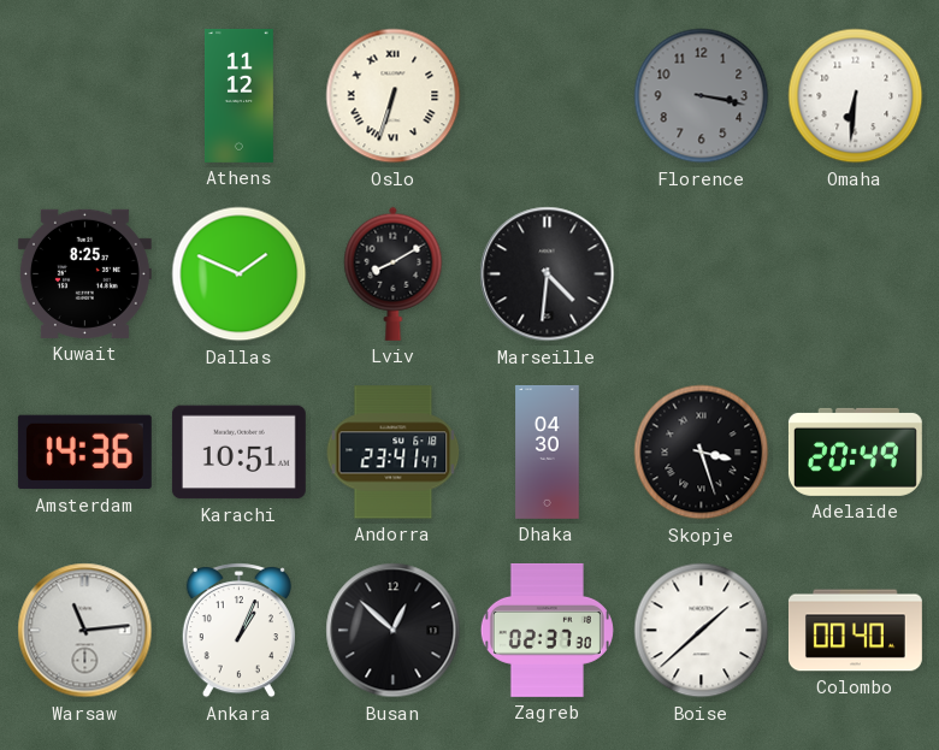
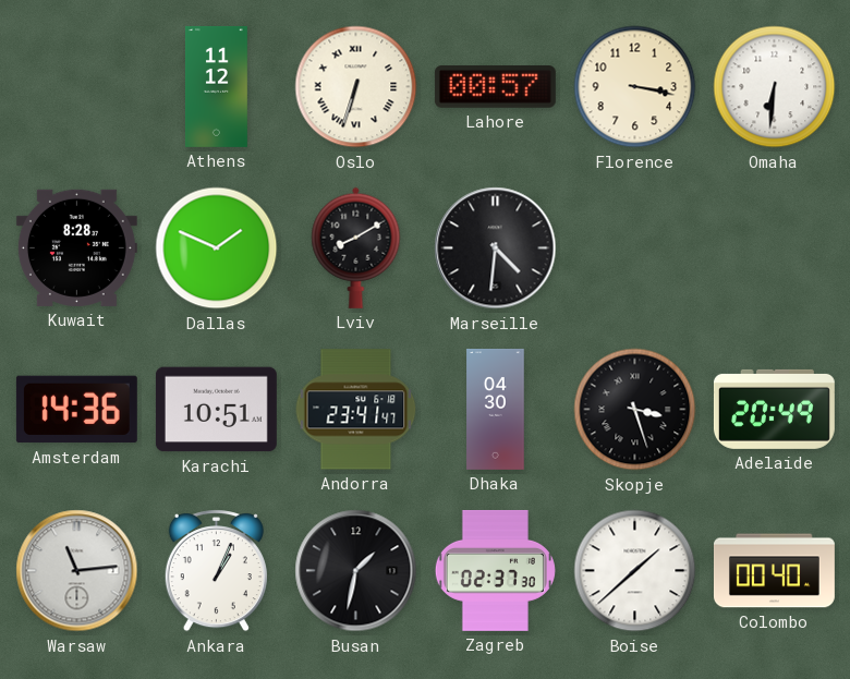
Lahore: none -> 00:57 (495, 87)
Florence dial: grey -> cream (635, 87)
Kuwait: 8:25 -> 8:28 (76, 247)
Busan: 12:52 -> 1:32 (356, 571)
